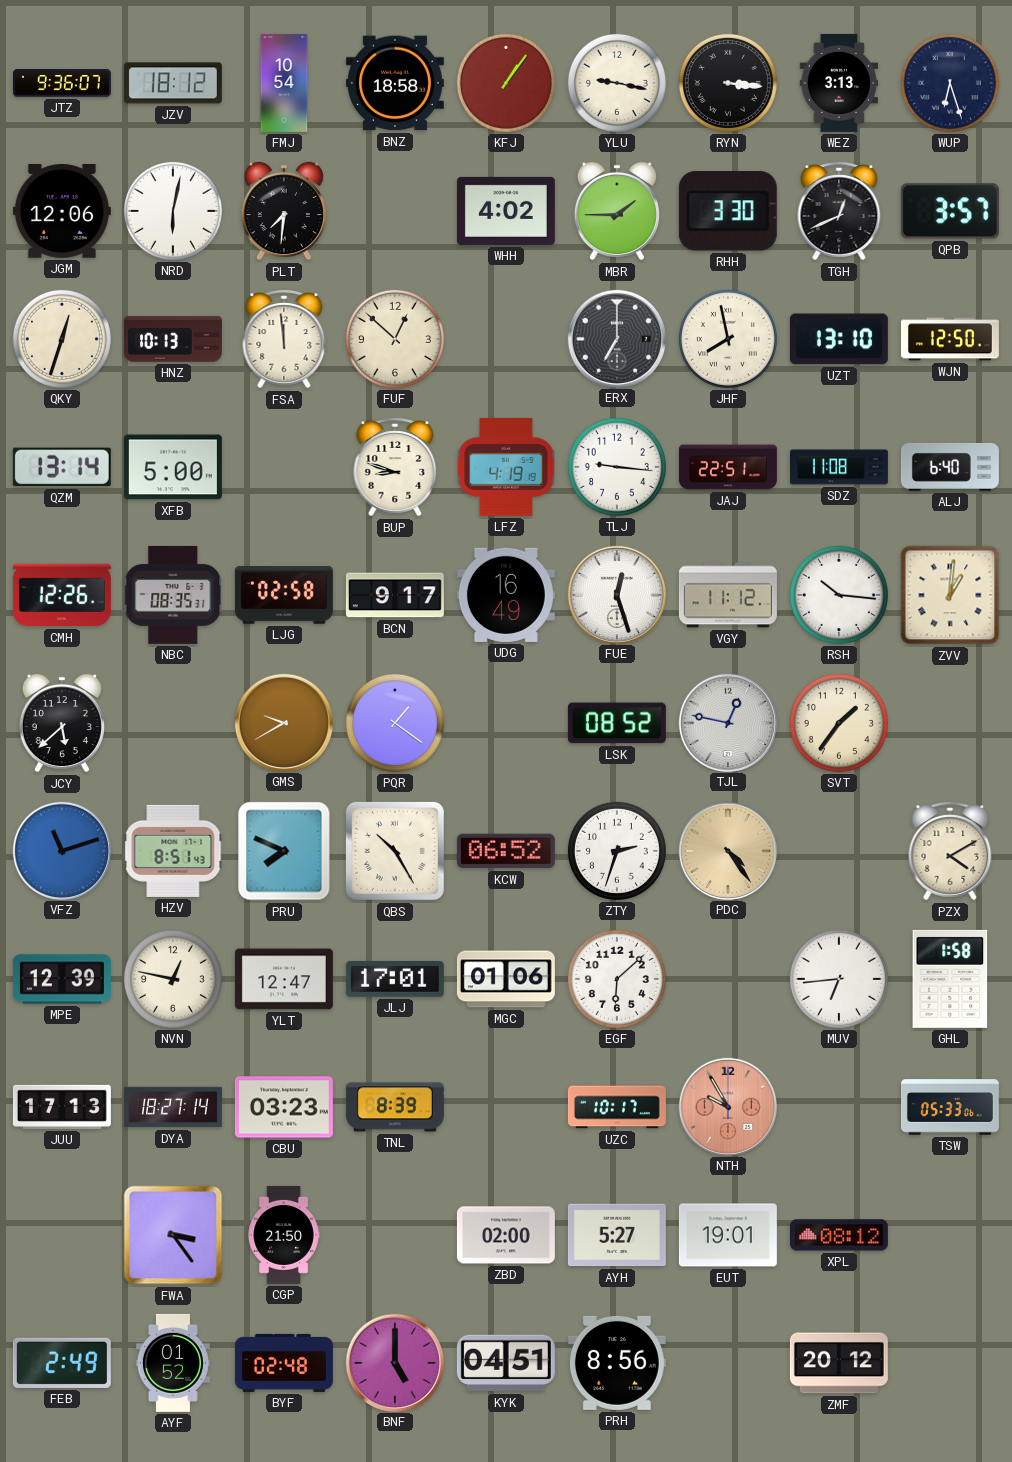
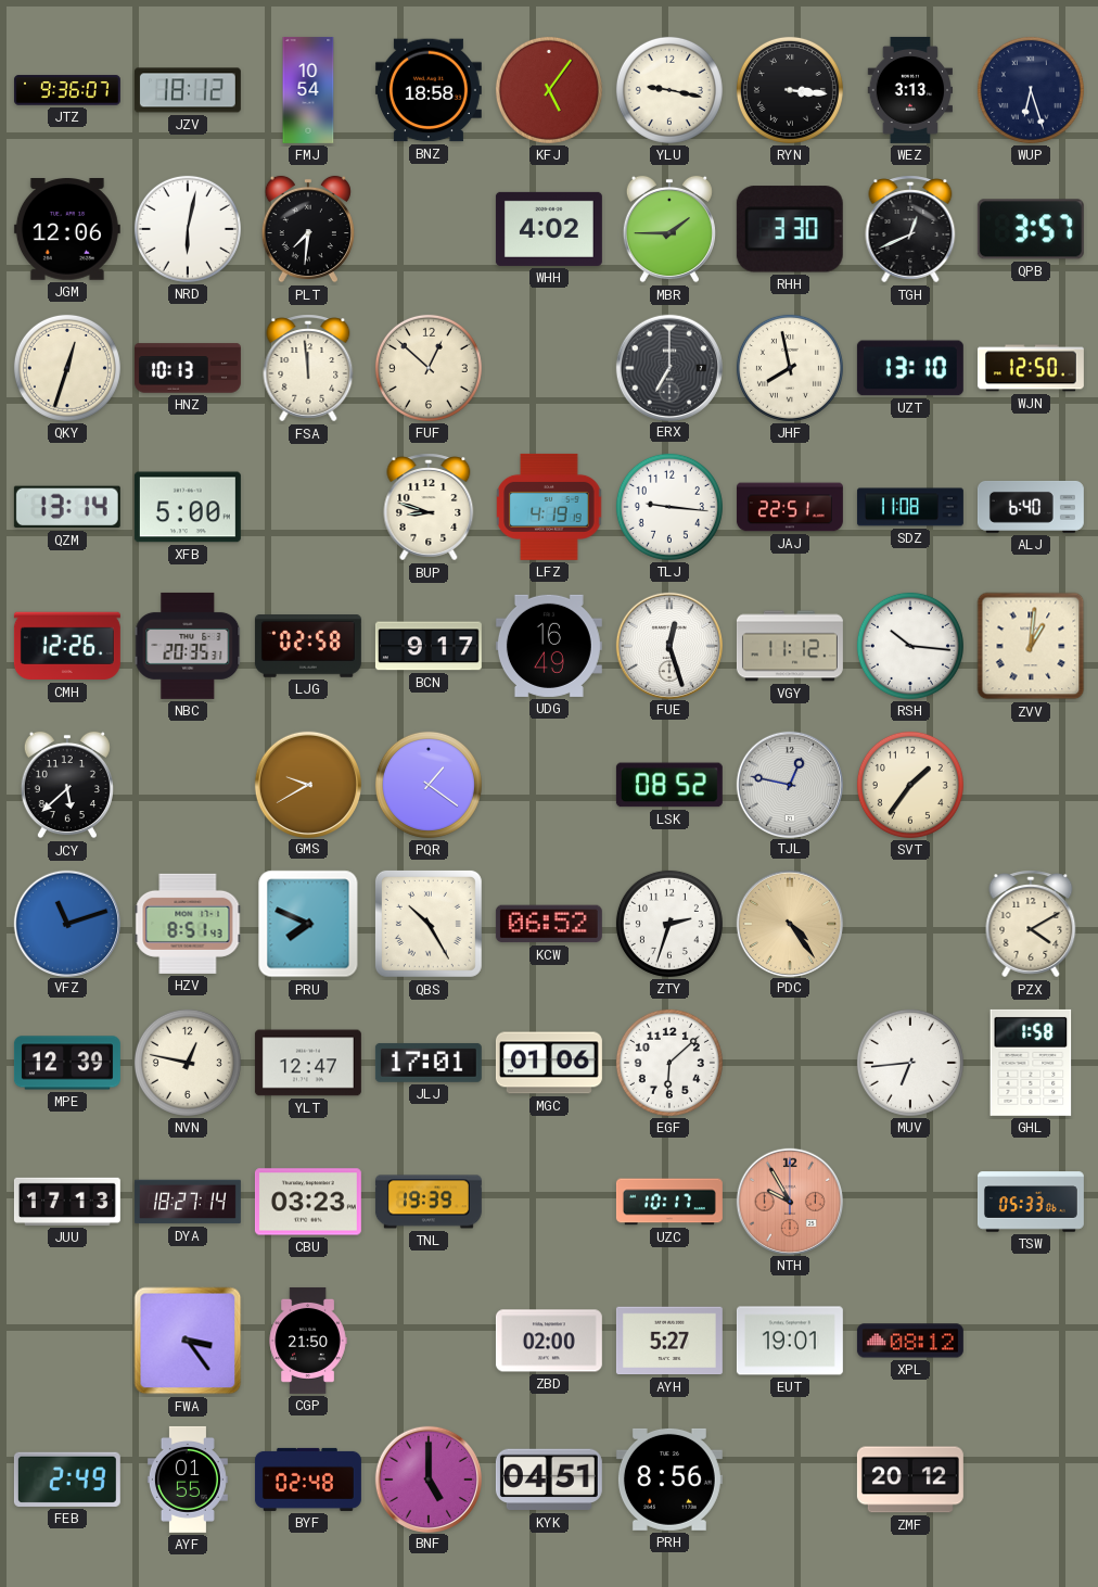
KFJ: 1:06 -> 5:06 (549, 90)
NBC: 08:35 -> 20:35 (188, 646)
TNL: 8:39 -> 19:39 (429, 1202)
AYF: 01:52 -> 01:55 (188, 1480)
